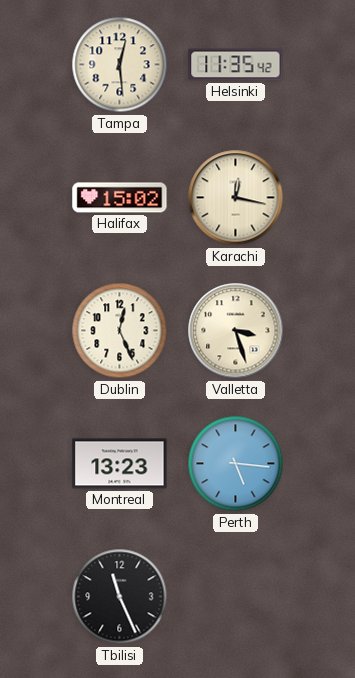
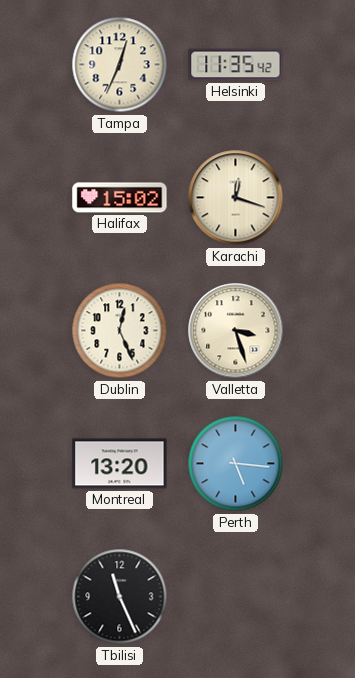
Tampa: 12:29 -> 12:34 (120, 65)
Karachi: 12:17 -> 12:18 (236, 198)
Montreal: 13:23 -> 13:20 (120, 464)
